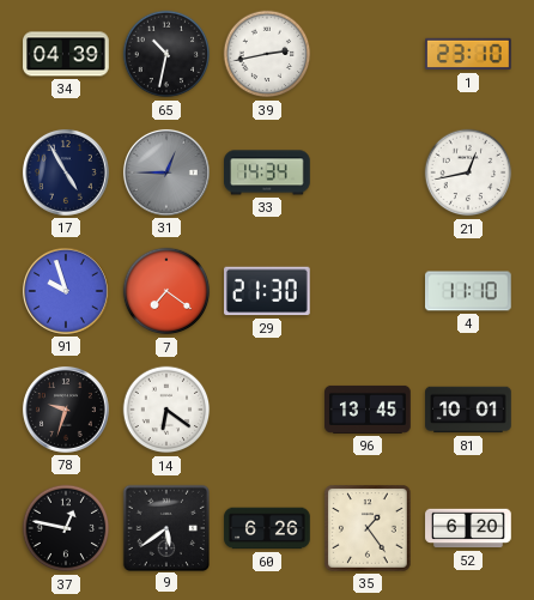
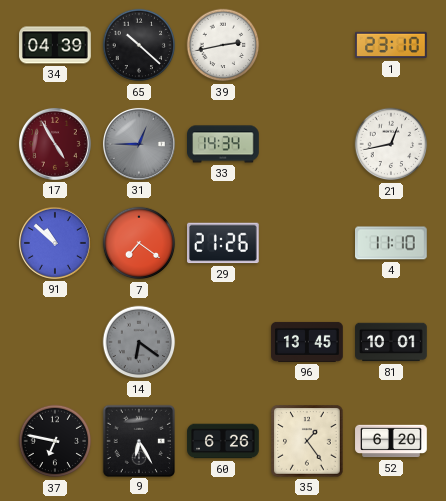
65: 10:32 -> 10:22 (139, 45)
17 dial: navy -> burgundy (55, 144)
91: 9:57 -> 10:52 (55, 243)
29: 21:30 -> 21:26 (224, 243)
78: 9:33 -> none (66, 410)
14 dial: white -> grey (139, 342)
37: 12:47 -> 6:47 (55, 441)
9: 5:39 -> 6:25 (138, 440)
